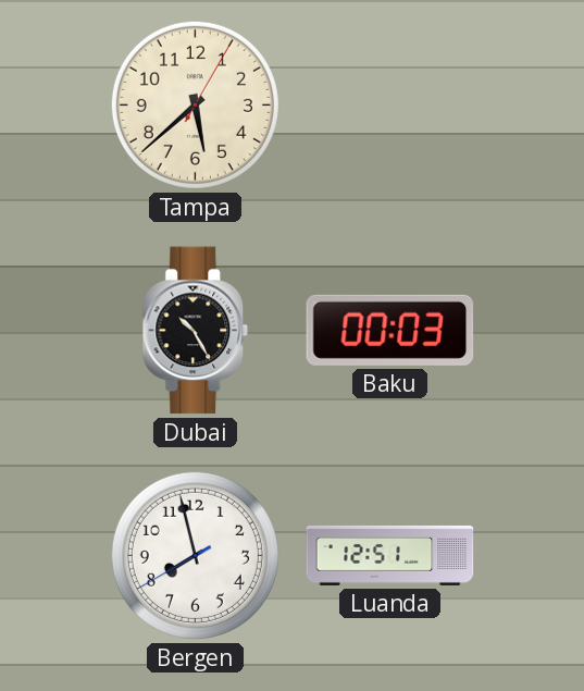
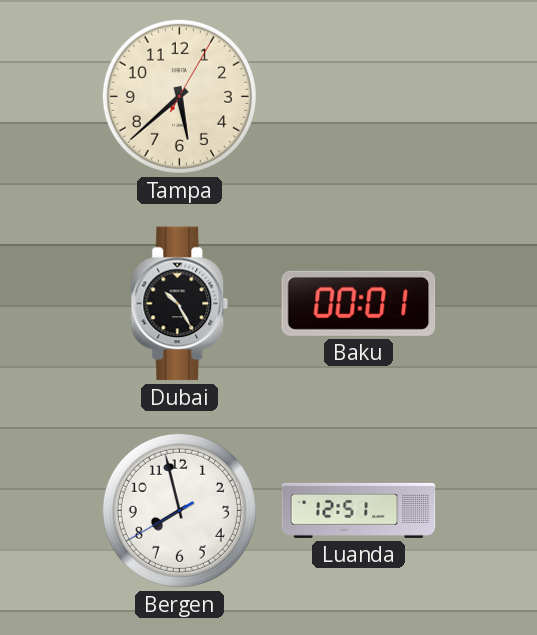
Baku: 00:03 -> 00:01 (359, 303)
